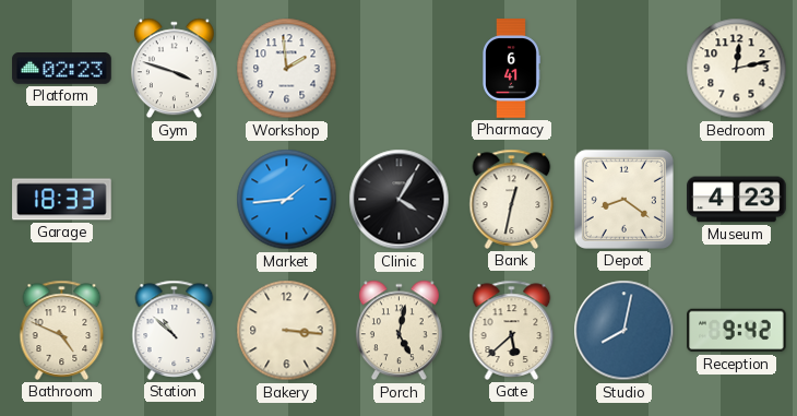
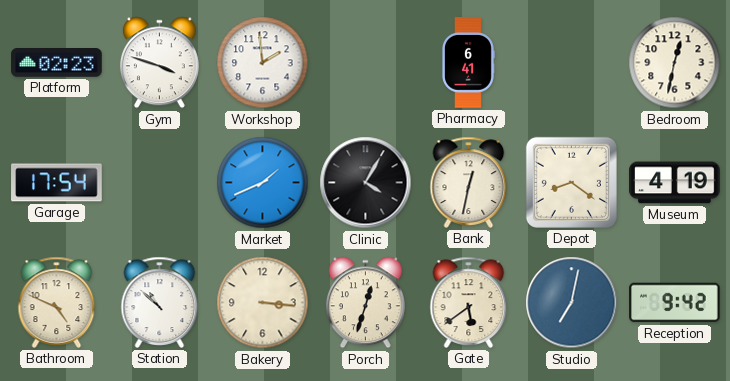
Bedroom: 12:13 -> 12:32 (675, 63)
Garage: 18:33 -> 17:54 (57, 183)
Market: 1:44 -> 1:41 (263, 183)
Museum: 4:23 -> 4:19 (675, 183)
Porch: 5:02 -> 12:33 (365, 303)
Gate: 5:38 -> 5:39 (469, 302)
Studio: 8:02 -> 7:02 (572, 303)
